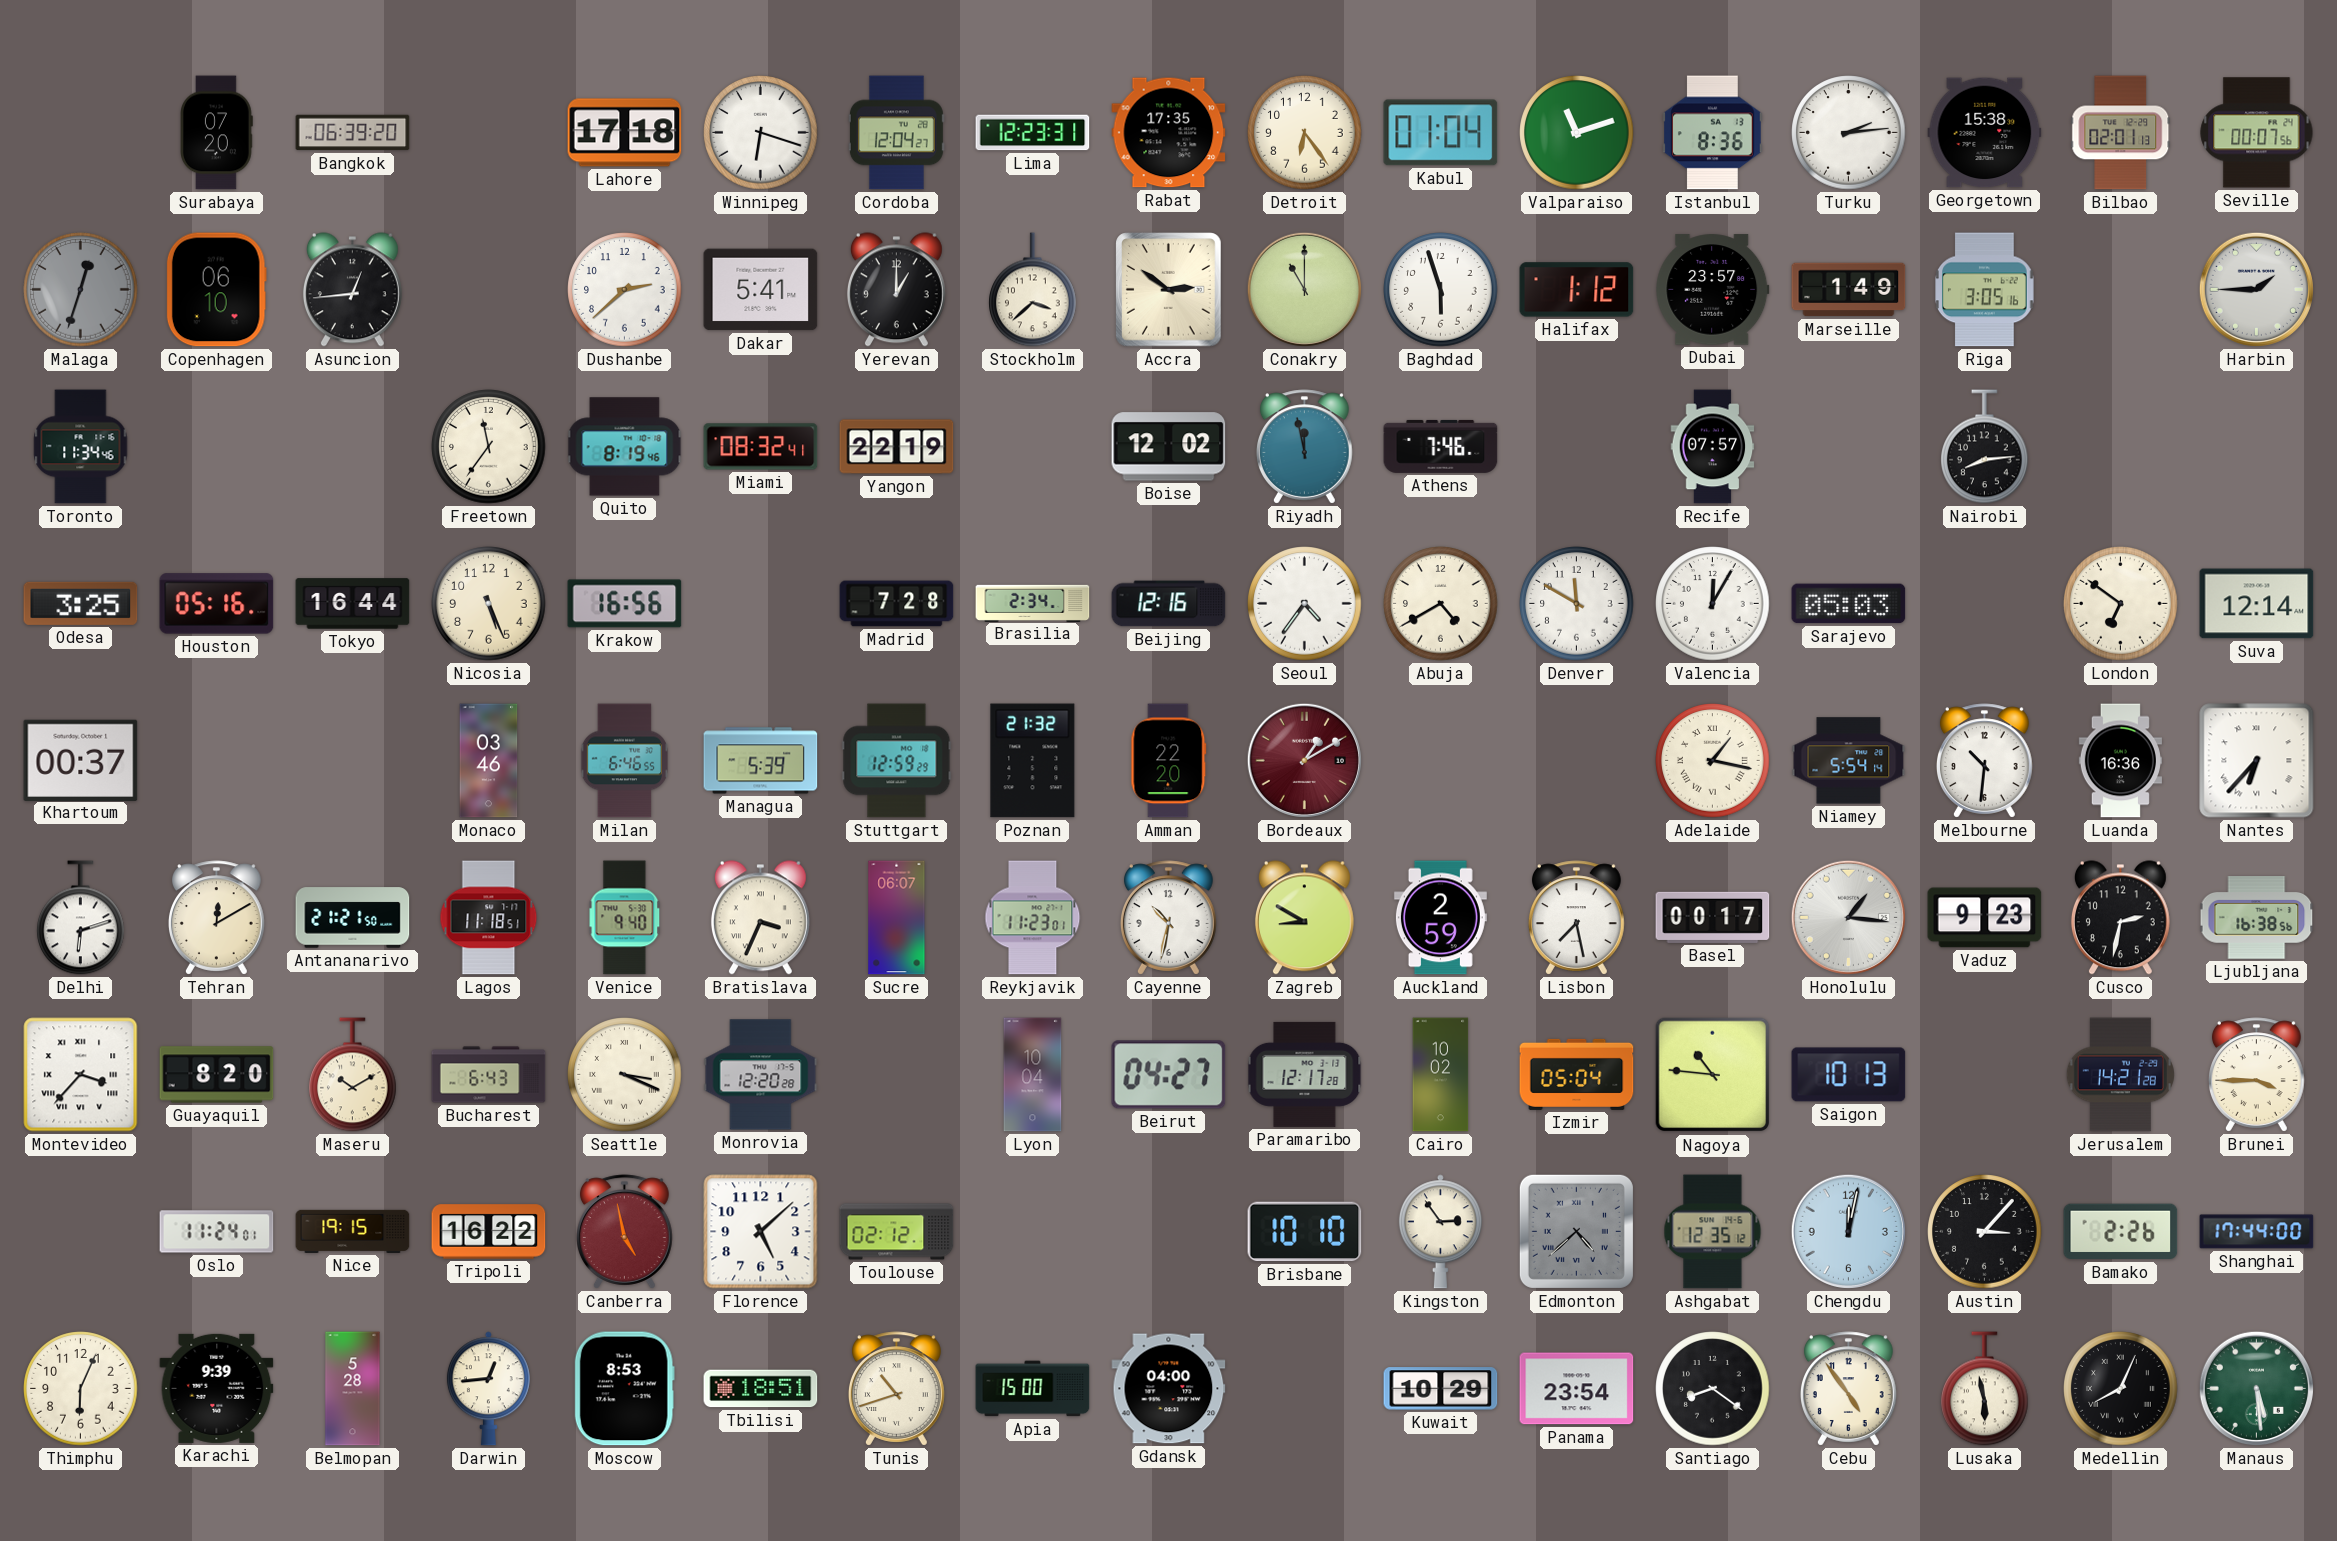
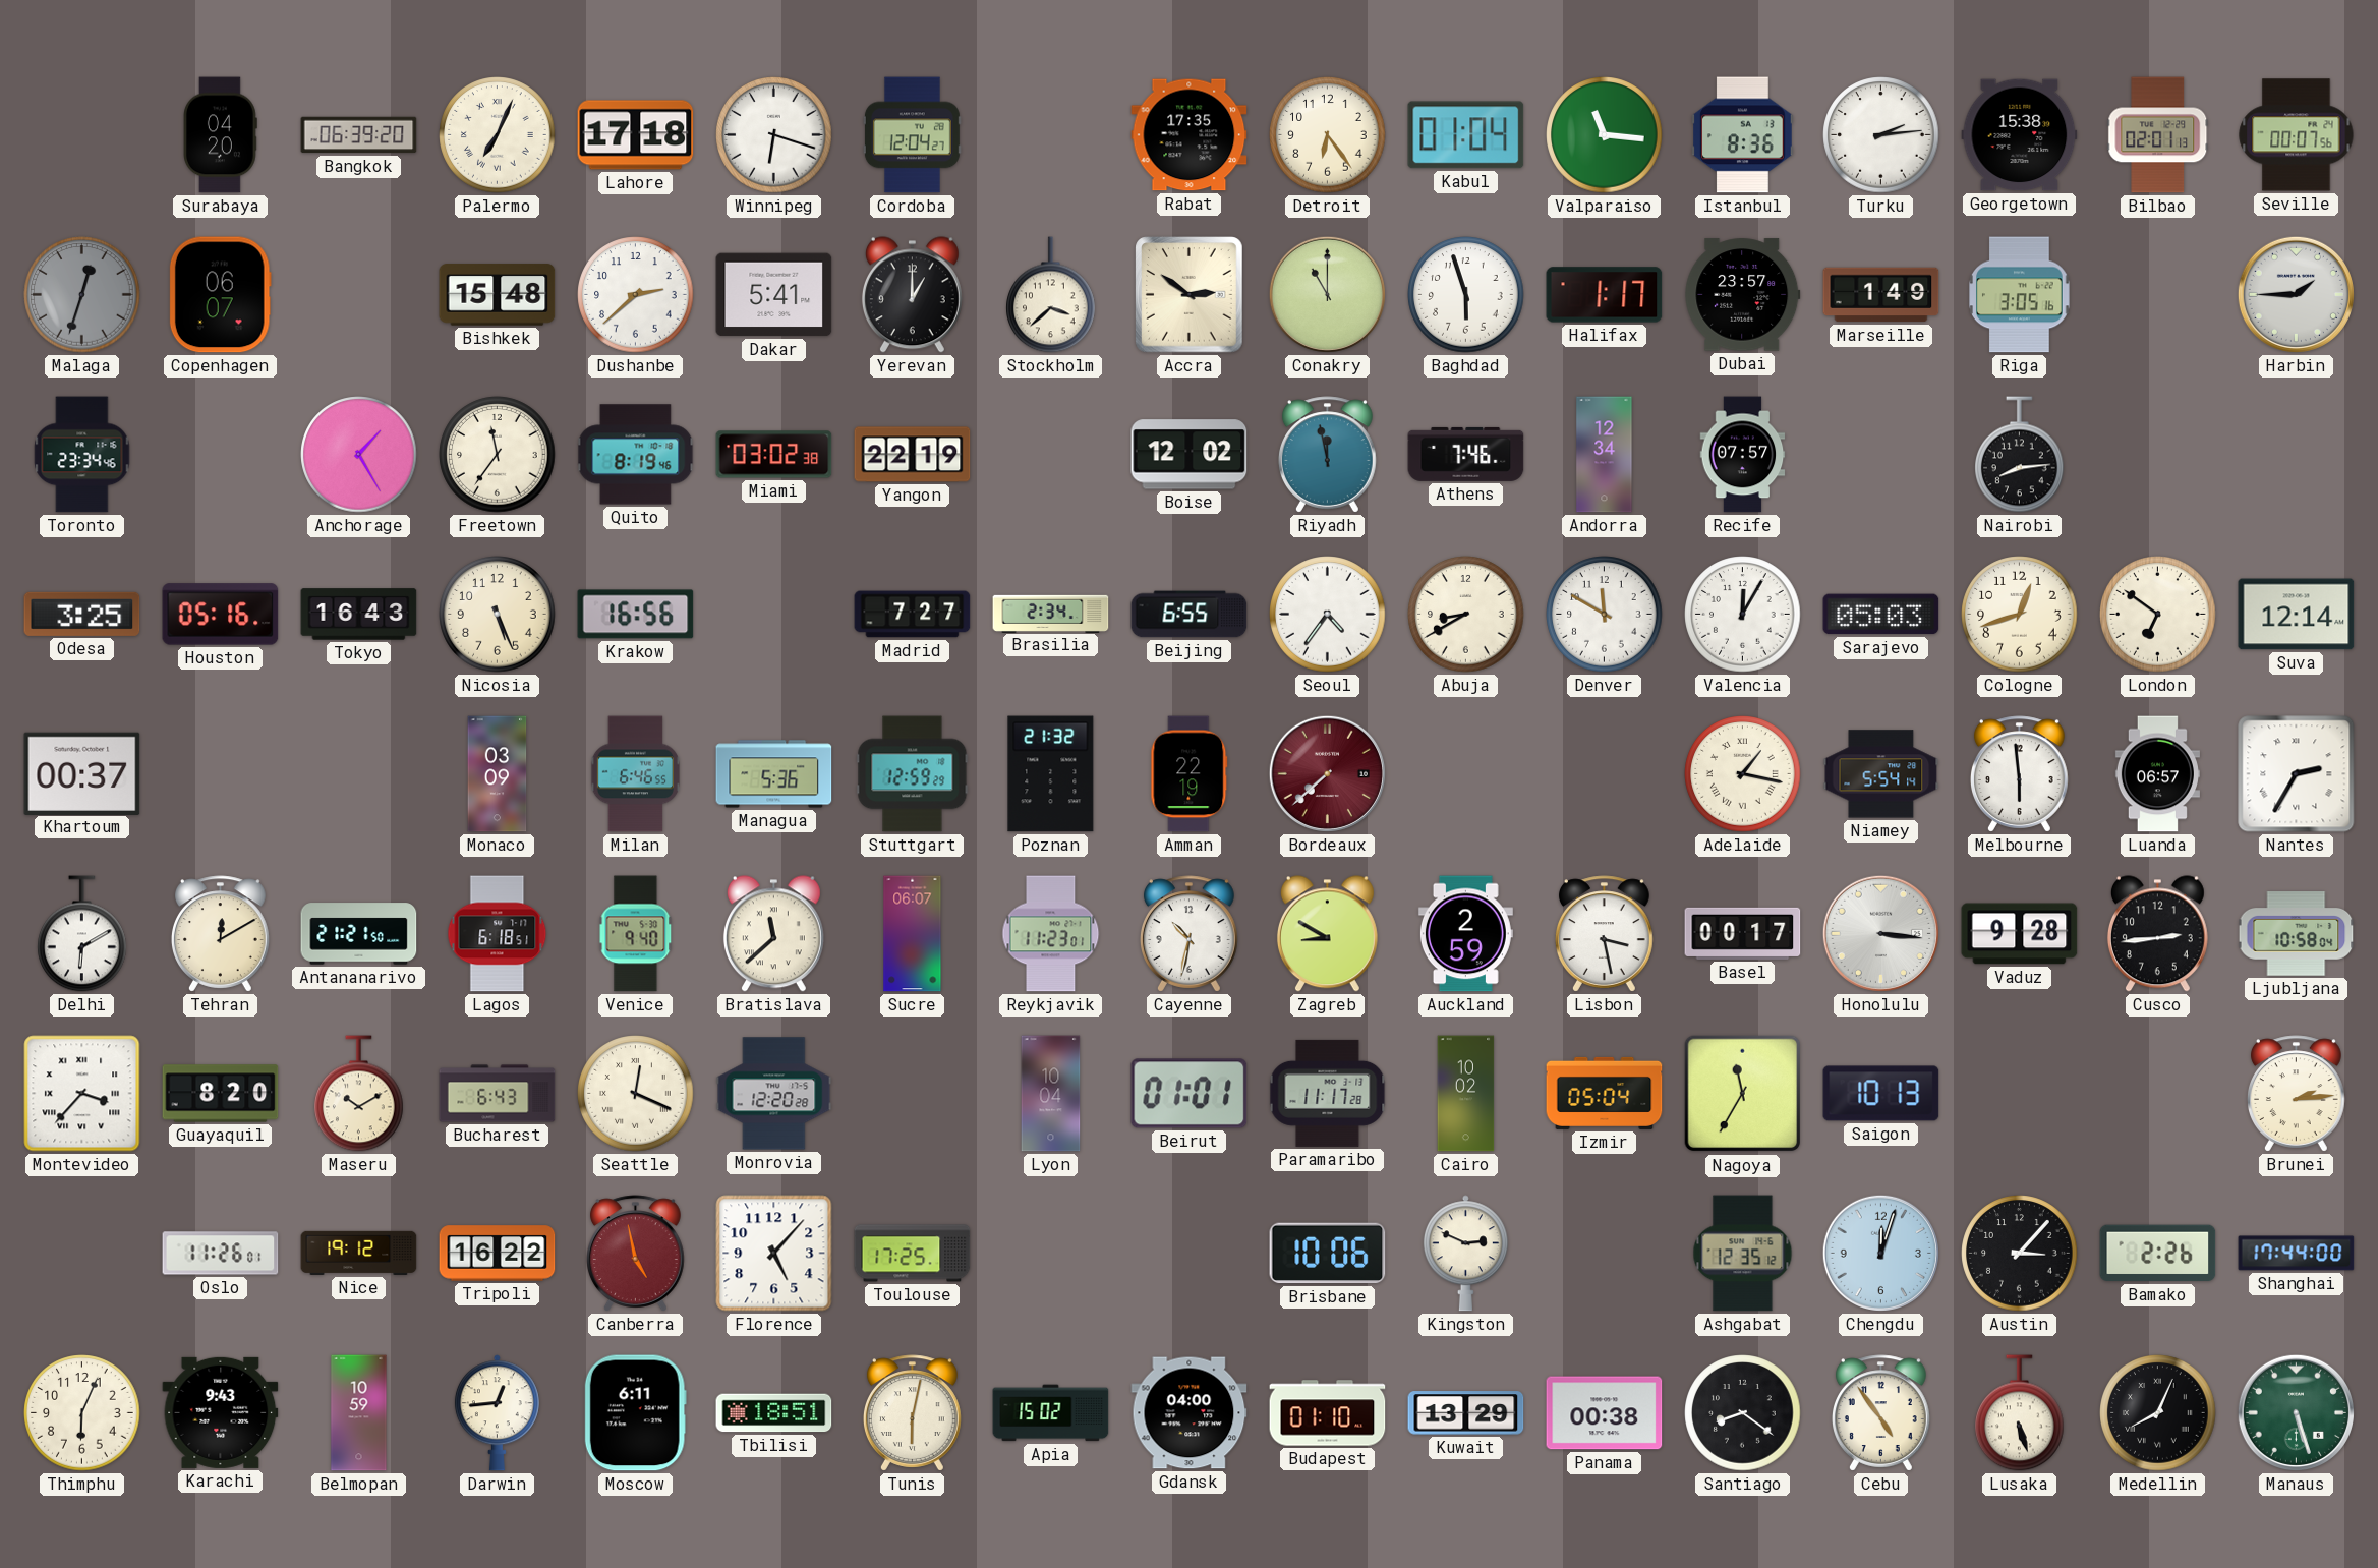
Surabaya: 07:20 -> 04:20 (221, 135)
Palermo: none -> 7:04 (498, 135)
Lima: 12:23 -> none (1033, 133)
Valparaiso: 11:12 -> 11:16 (1605, 135)
Copenhagen: 06:10 -> 06:07 (220, 295)
Asuncion: 12:44 -> none (352, 290)
Bishkek: none -> 15:48 (498, 295)
Halifax: 1:12 -> 1:17 (1605, 295)
Toronto: 11:34 -> 23:34 (82, 455)
Anchorage: none -> 1:25 (359, 455)
Miami: 08:32 -> 03:02 (774, 455)
Andorra: none -> 12:34 (1605, 455)
Tokyo: 16:44 -> 16:43 (359, 615)
Madrid: 7:28 -> 7:27 (913, 615)
Beijing: 12:16 -> 6:55 (1190, 615)
Abuja: 4:40 -> 8:40 (1466, 615)
Cologne: none -> 12:42 (2020, 615)
Monaco: 03:46 -> 03:09 (498, 774)
Managua: 5:39 -> 5:36 (774, 774)
Amman: 22:20 -> 22:19 (1190, 774)
Bordeaux: 1:10 -> 7:38 (1327, 773)
Melbourne: 10:31 -> 5:59 (2019, 774)
Luanda: 16:36 -> 06:57 (2157, 774)
Nantes: 6:37 -> 2:35 (2297, 774)
Delhi: 6:12 -> 6:10 (82, 934)
Lagos: 11:18 -> 6:18 (498, 934)
Bratislava: 3:34 -> 11:38 (773, 934)
Lisbon: 7:28 -> 3:28 (1604, 934)
Honolulu: 1:16 -> 3:16 (1880, 933)
Vaduz: 9:23 -> 9:28 (2020, 934)
Cusco: 2:32 -> 2:44 (2157, 934)
Ljubljana: 16:38 -> 10:58 (2297, 934)
Seattle: 3:19 -> 12:19 (636, 1094)
Beirut: 04:27 -> 01:01 (1190, 1094)
Paramaribo: 12:17 -> 11:17 (1328, 1093)
Nagoya: 10:46 -> 11:35 (1743, 1094)
Jerusalem: 14:21 -> none (2120, 1075)
Brunei: 3:45 -> 2:14 (2296, 1094)
Oslo: 11:24 -> 11:26 (221, 1254)
Nice: 19:15 -> 19:12 (359, 1253)
Florence: 5:08 -> 5:07 (774, 1254)
Toulouse: 02:12 -> 17:25 (913, 1254)
Brisbane: 10:10 -> 10:06 (1328, 1254)
Kingston: 2:54 -> 2:49 (1465, 1254)
Edmonton: 4:38 -> none (1576, 1231)
Chengdu: 12:02 -> 12:03 (1880, 1253)
Karachi: 9:39 -> 9:43 (221, 1412)
Belmopan: 5:28 -> 10:59 (359, 1413)
Moscow: 8:53 -> 6:11 (635, 1413)
Tunis: 10:42 -> 6:02 (912, 1413)
Apia: 15:00 -> 15:02 (1051, 1413)
Budapest: none -> 01:10 (1328, 1413)
Kuwait: 10:29 -> 13:29 (1466, 1413)
Panama: 23:54 -> 00:38 (1605, 1413)
Lusaka: 5:58 -> 5:27 (2020, 1413)
Manaus: 5:29 -> 5:27 (2296, 1412)
